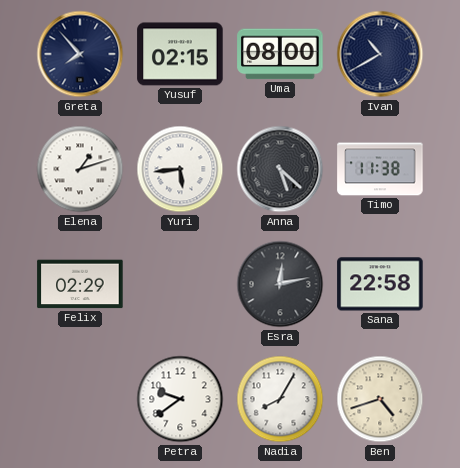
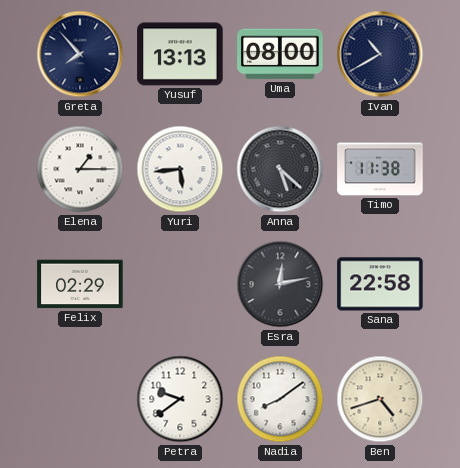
Yusuf: 02:15 -> 13:13 (180, 54)
Elena: 1:12 -> 1:15 (80, 169)
Nadia: 8:05 -> 8:09 (280, 399)
